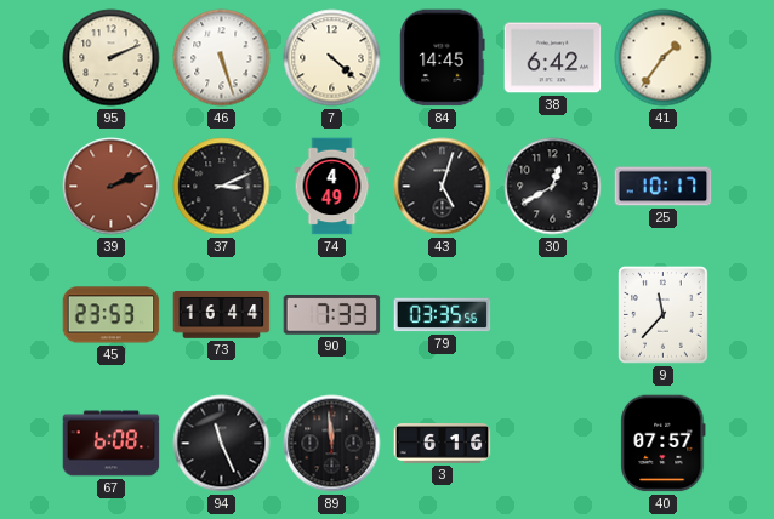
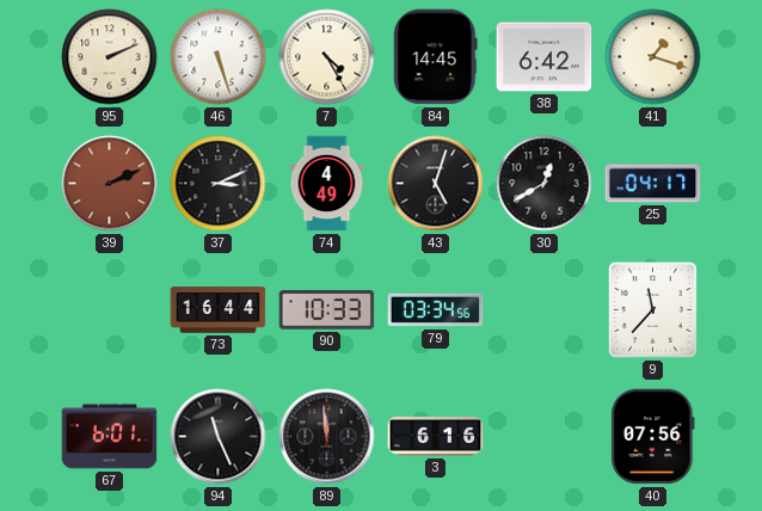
7: 4:22 -> 4:25 (327, 57)
41: 1:36 -> 1:18 (653, 57)
25: 10:17 -> 04:17 (653, 184)
45: 23:53 -> none (112, 315)
90: 7:33 -> 10:33 (327, 310)
79: 03:35 -> 03:34 (436, 310)
67: 6:08 -> 6:01 (110, 437)
40: 07:57 -> 07:56 (653, 437)
